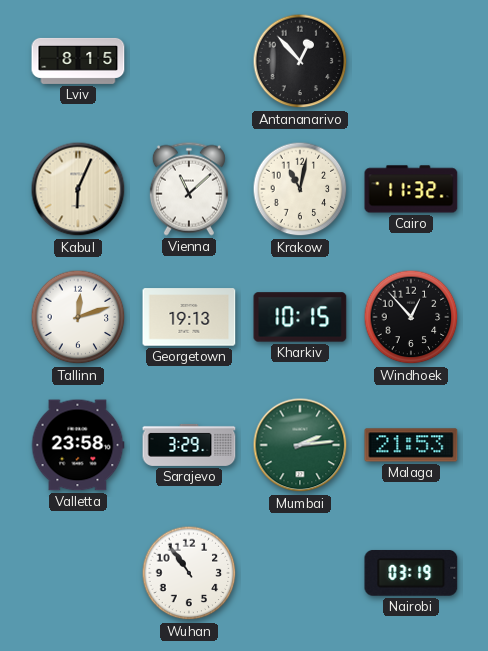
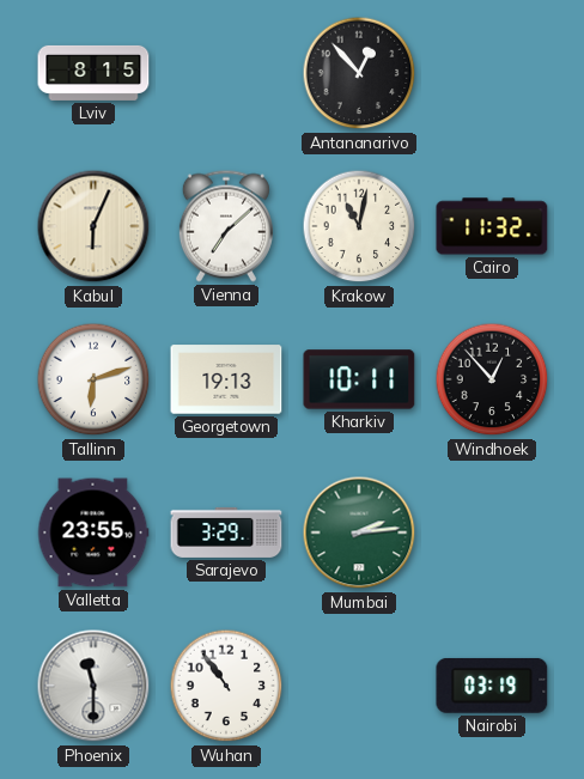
Vienna: 11:08 -> 7:08 (226, 226)
Tallinn: 12:12 -> 6:12 (93, 379)
Kharkiv: 10:15 -> 10:11 (359, 379)
Valletta: 23:58 -> 23:55 (93, 532)
Malaga: 21:53 -> none (411, 445)
Phoenix: none -> 11:30 (93, 686)
